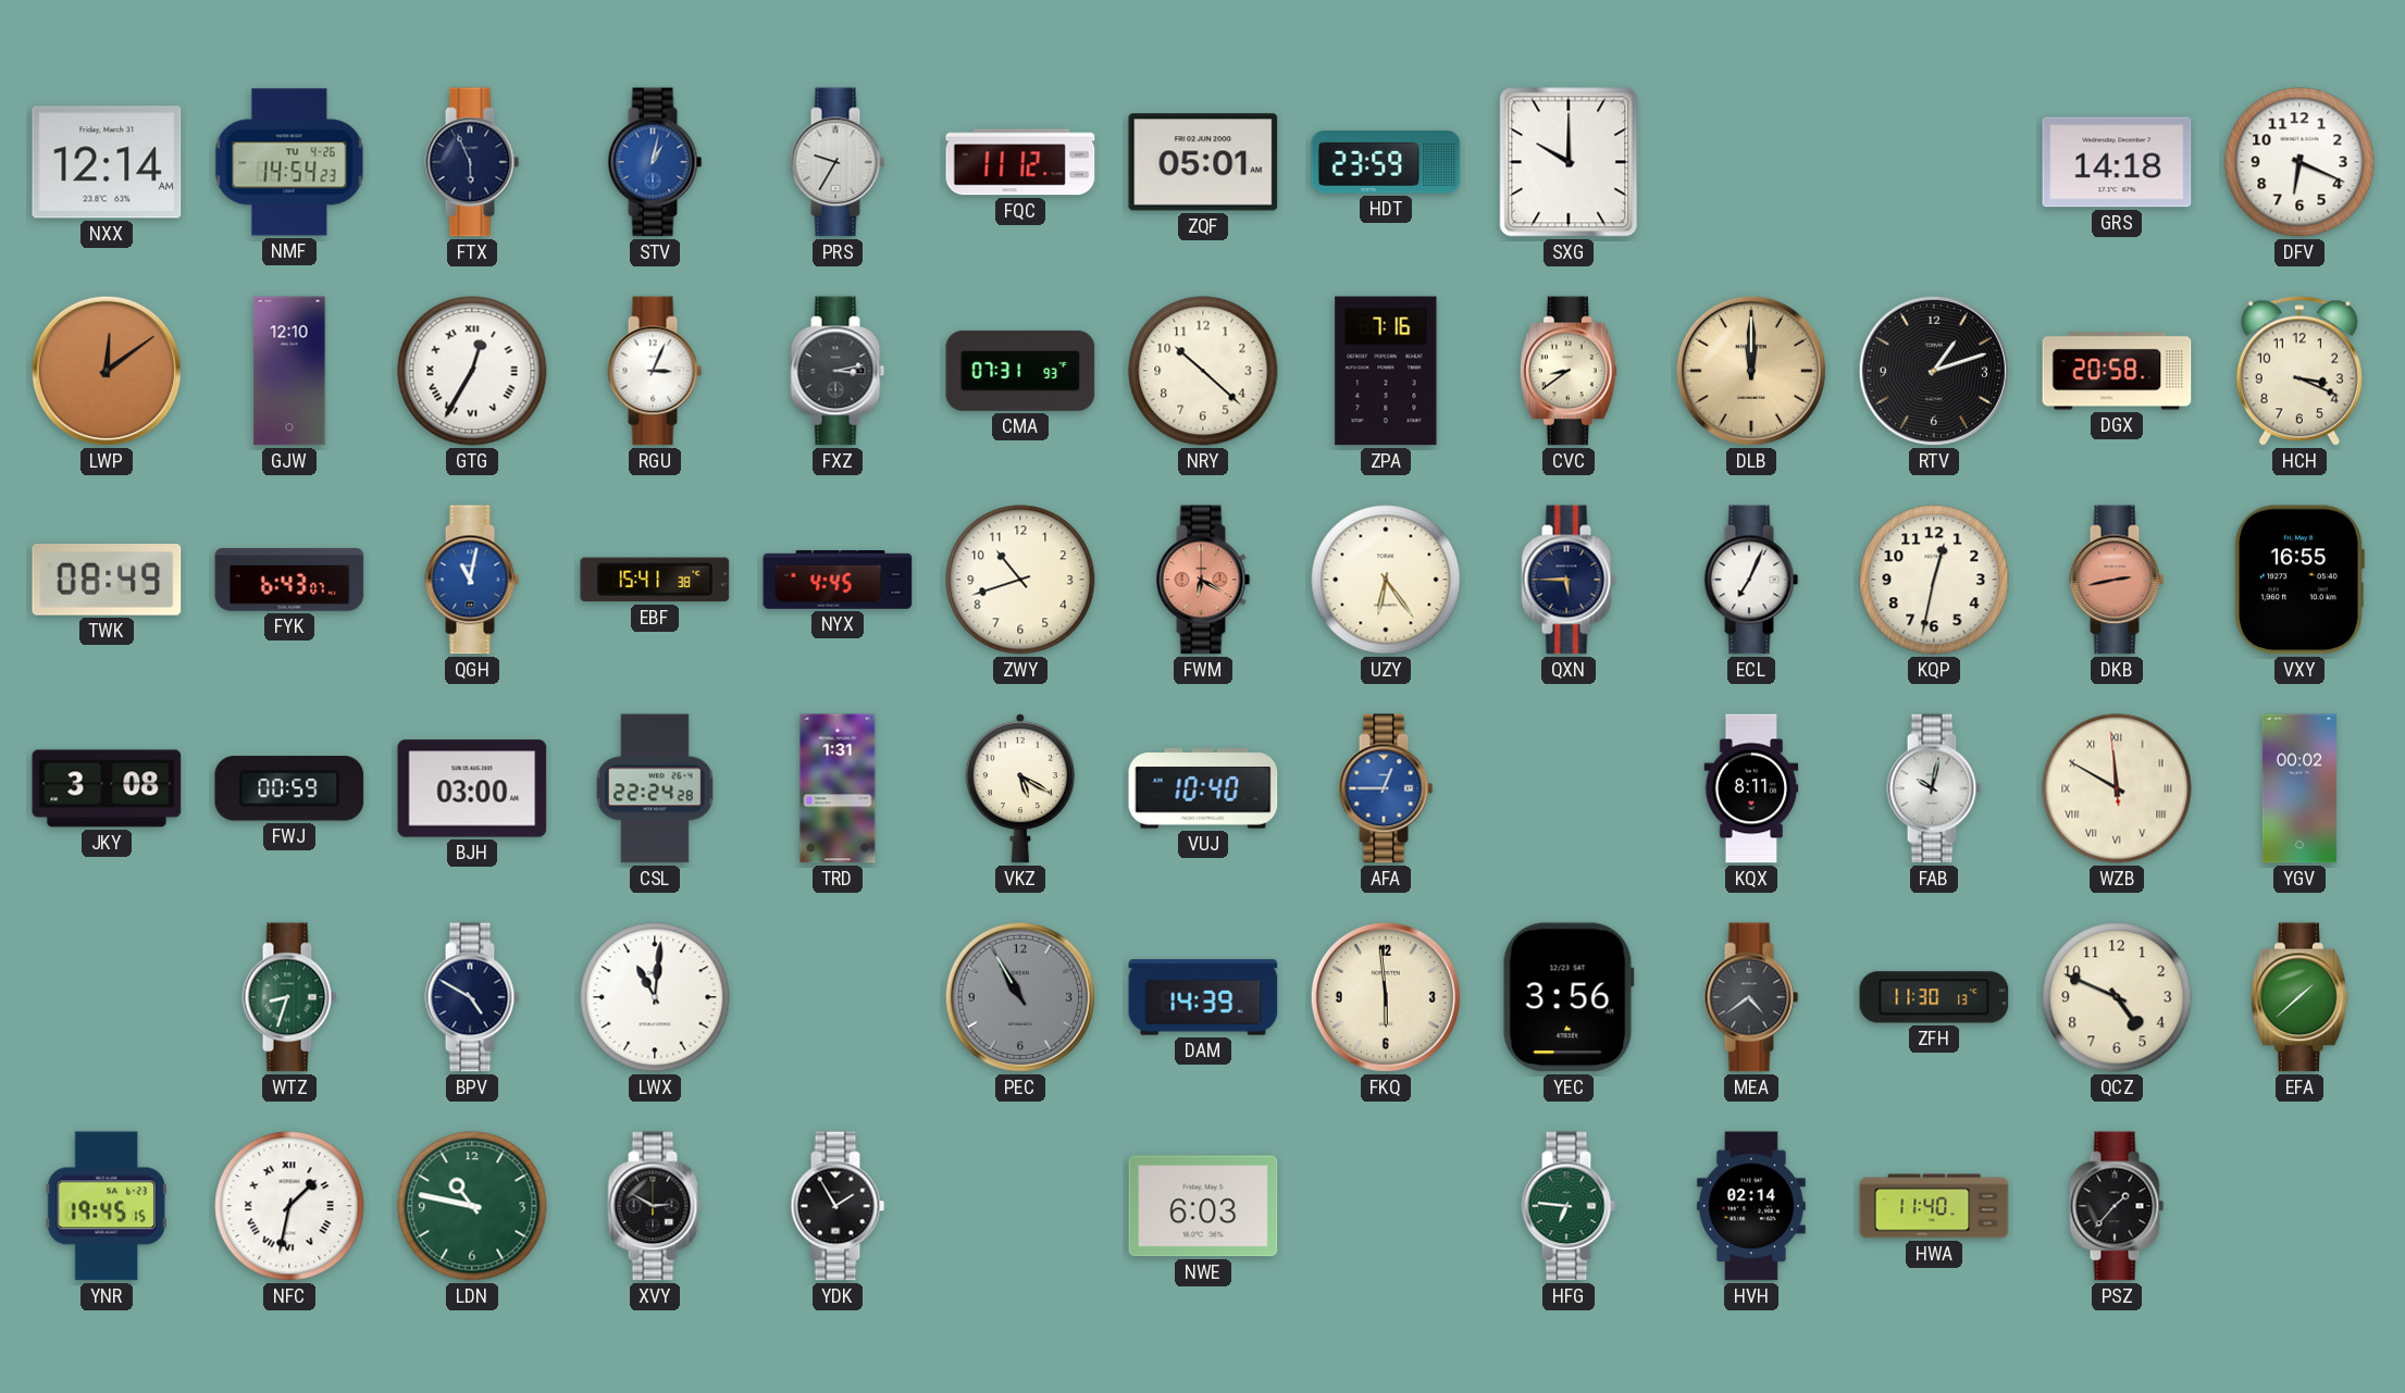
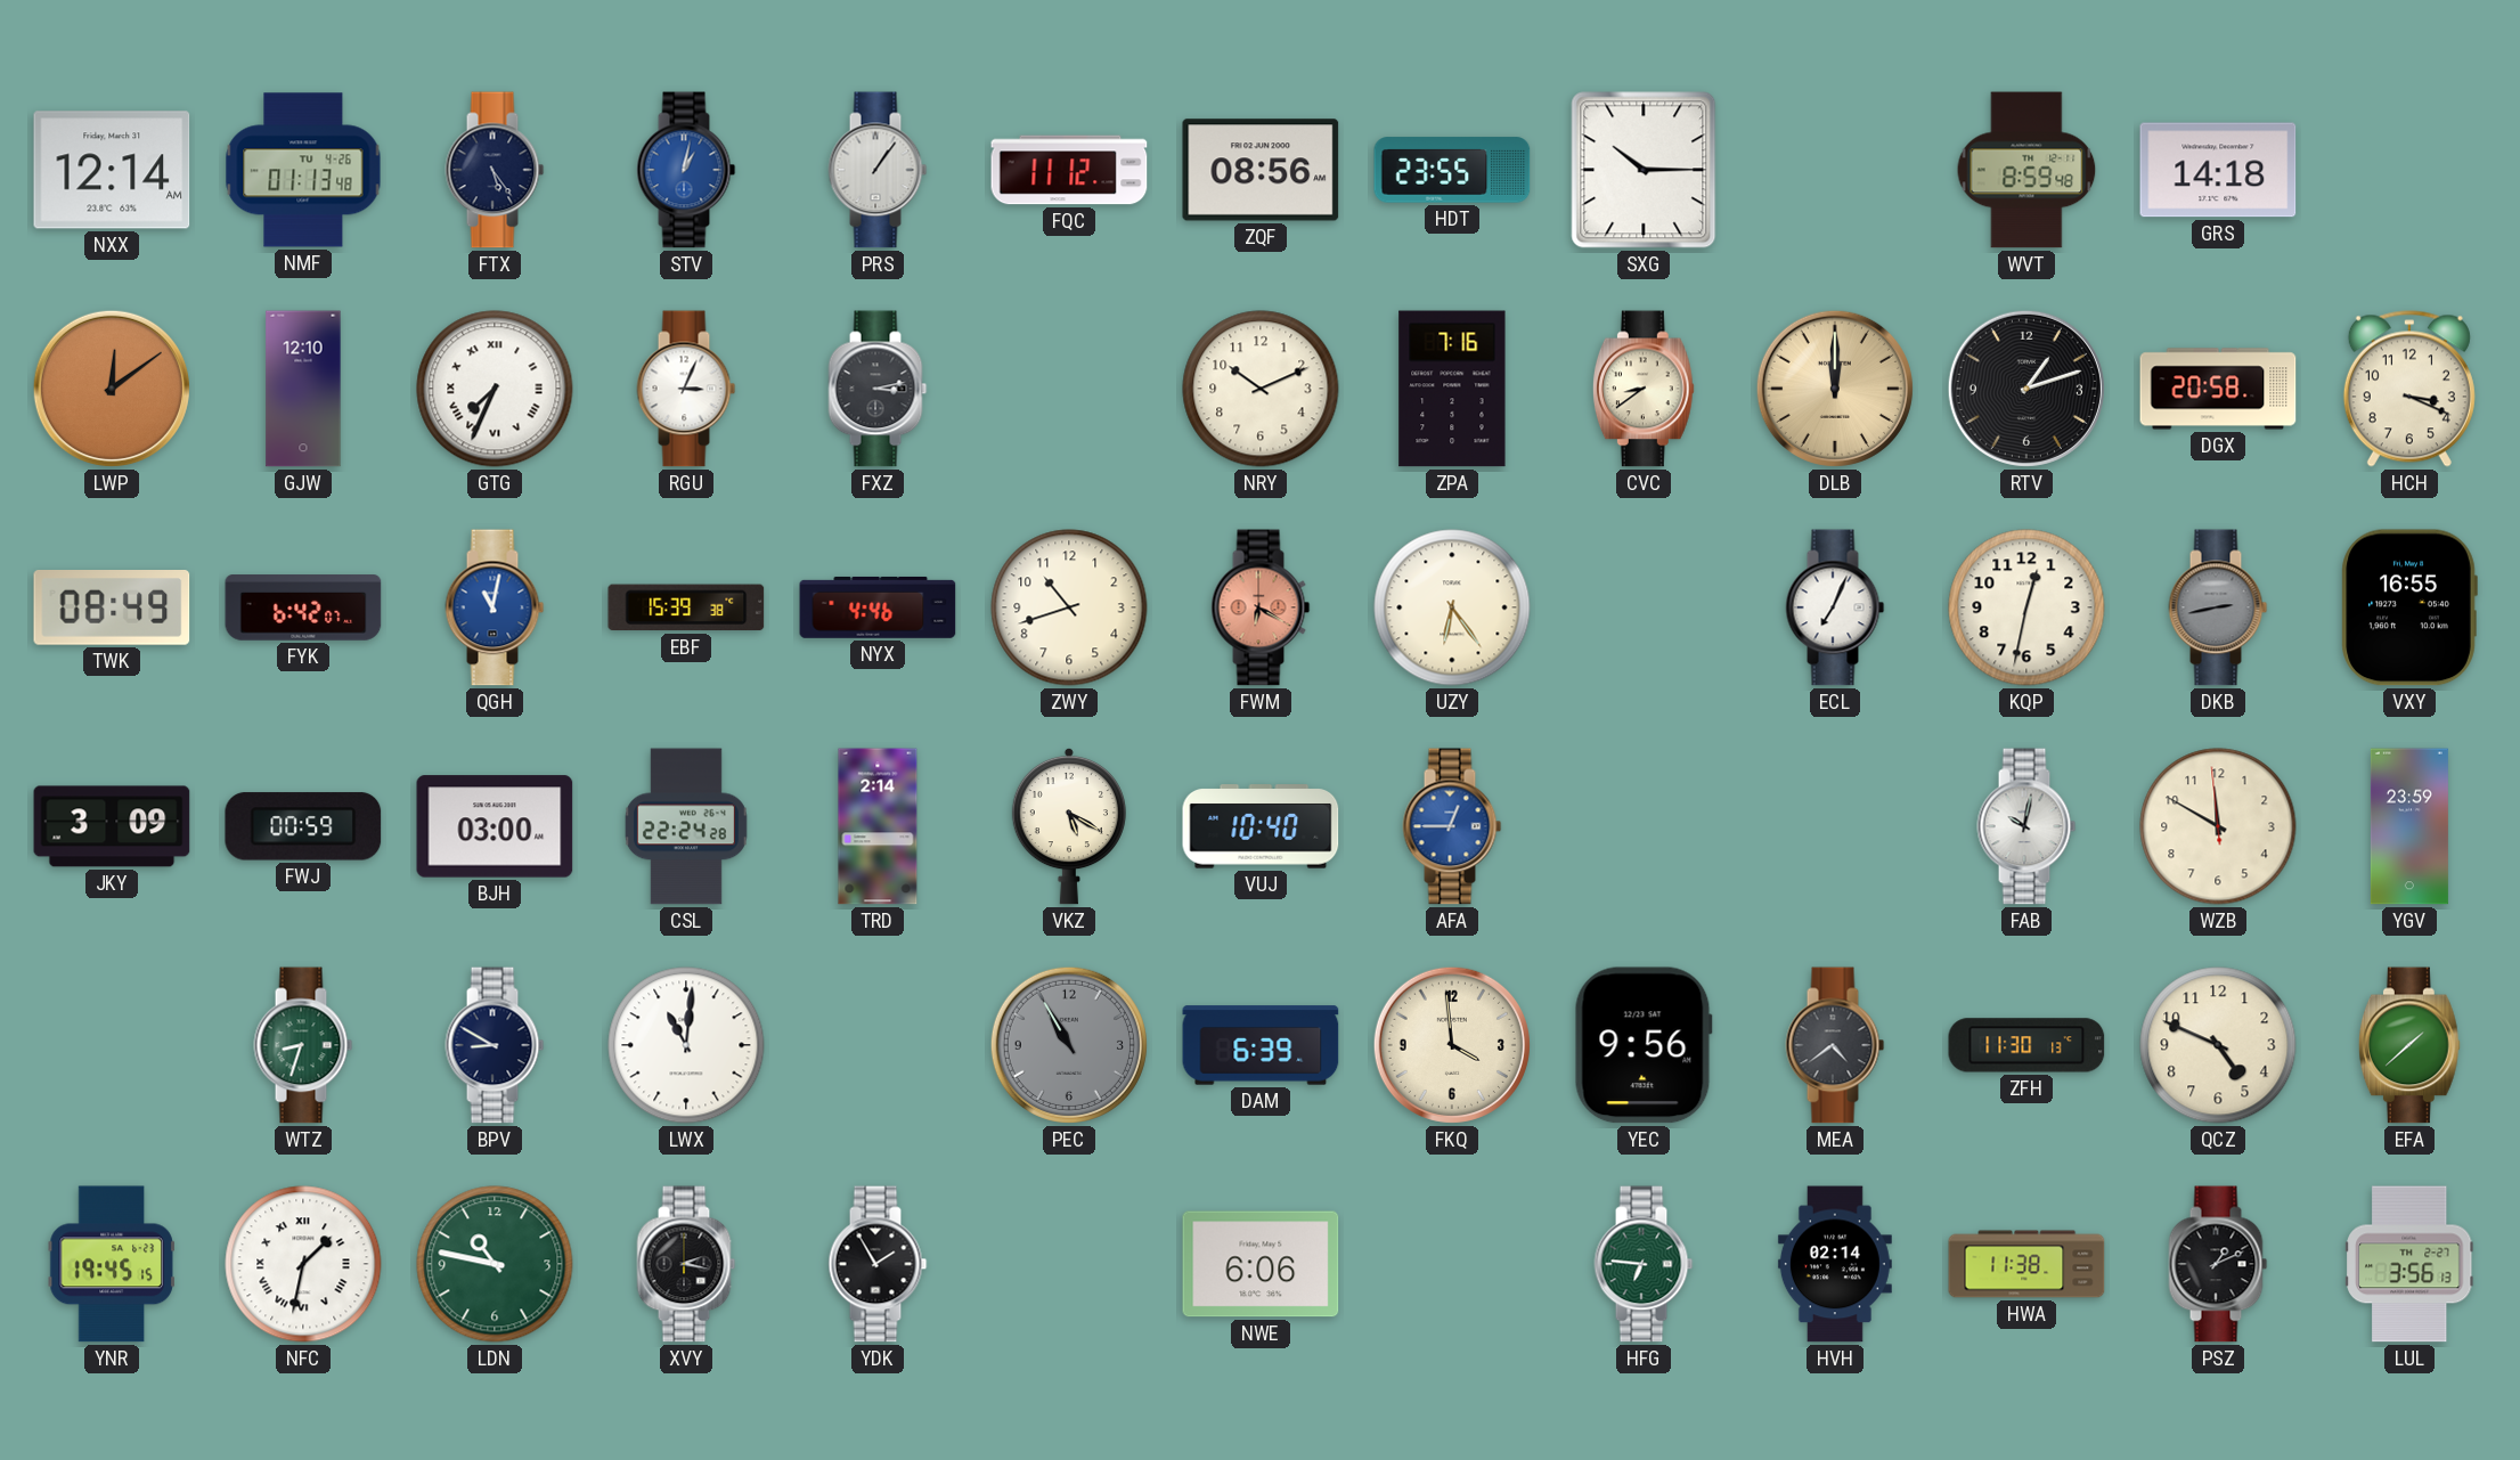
NMF: 14:54 -> 01:13 (303, 170)
FTX: 5:56 -> 5:24 (495, 170)
PRS: 9:35 -> 1:06 (878, 170)
ZQF: 05:01 -> 08:56 (1261, 170)
HDT: 23:59 -> 23:55 (1452, 170)
SXG: 10:00 -> 10:15 (1644, 170)
WVT: none -> 8:59 (2026, 170)
DFV: 6:19 -> none (2299, 162)
GTG: 12:35 -> 7:34 (495, 389)
CMA: 07:31 -> none (1020, 371)
NRY: 10:22 -> 10:11 (1261, 389)
FYK: 6:43 -> 6:42 (303, 607)
EBF: 15:41 -> 15:39 (686, 607)
NYX: 4:45 -> 4:46 (878, 607)
QXN: 5:45 -> none (1569, 580)
DKB dial: salmon -> grey (2218, 607)
JKY: 3:08 -> 3:09 (112, 826)
TRD: 1:31 -> 2:14 (878, 826)
KQX: 8:11 -> none (1751, 788)
WZB numerals: Roman -> Arabic (2218, 826)
YGV: 00:02 -> 23:59 (2409, 826)
BPV: 4:50 -> 8:50 (495, 1045)
DAM: 14:39 -> 6:39 (1261, 1045)
FKQ: 5:59 -> 3:59 (1452, 1045)
YEC: 3:56 -> 9:56 (1644, 1045)
XVY: 2:50 -> 2:17 (686, 1264)
NWE: 6:03 -> 6:06 (1261, 1264)
HWA: 11:40 -> 11:38 (2026, 1264)
PSZ: 1:37 -> 1:11 (2218, 1264)
LUL: none -> 3:56 (2411, 1264)
